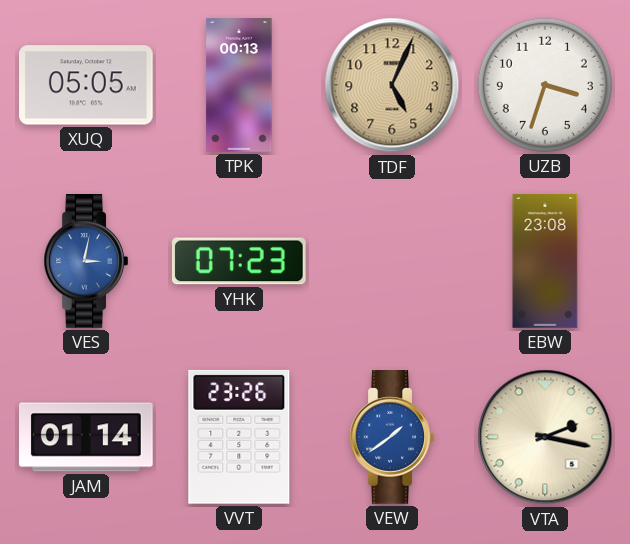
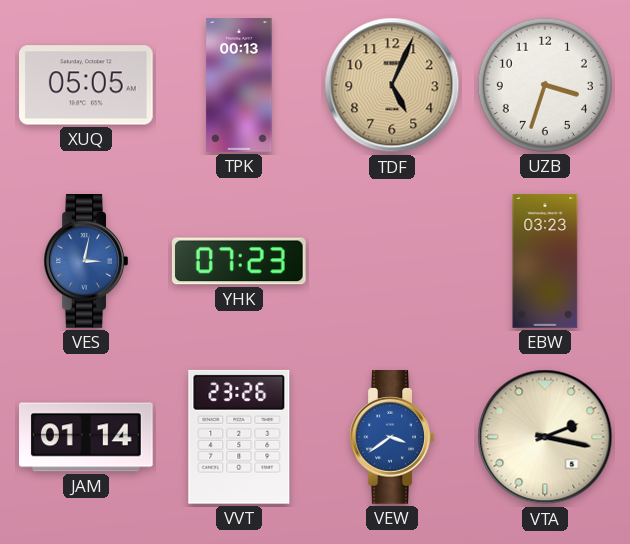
EBW: 23:08 -> 03:23 (545, 261)
VEW: 1:39 -> 3:39 (392, 438)
